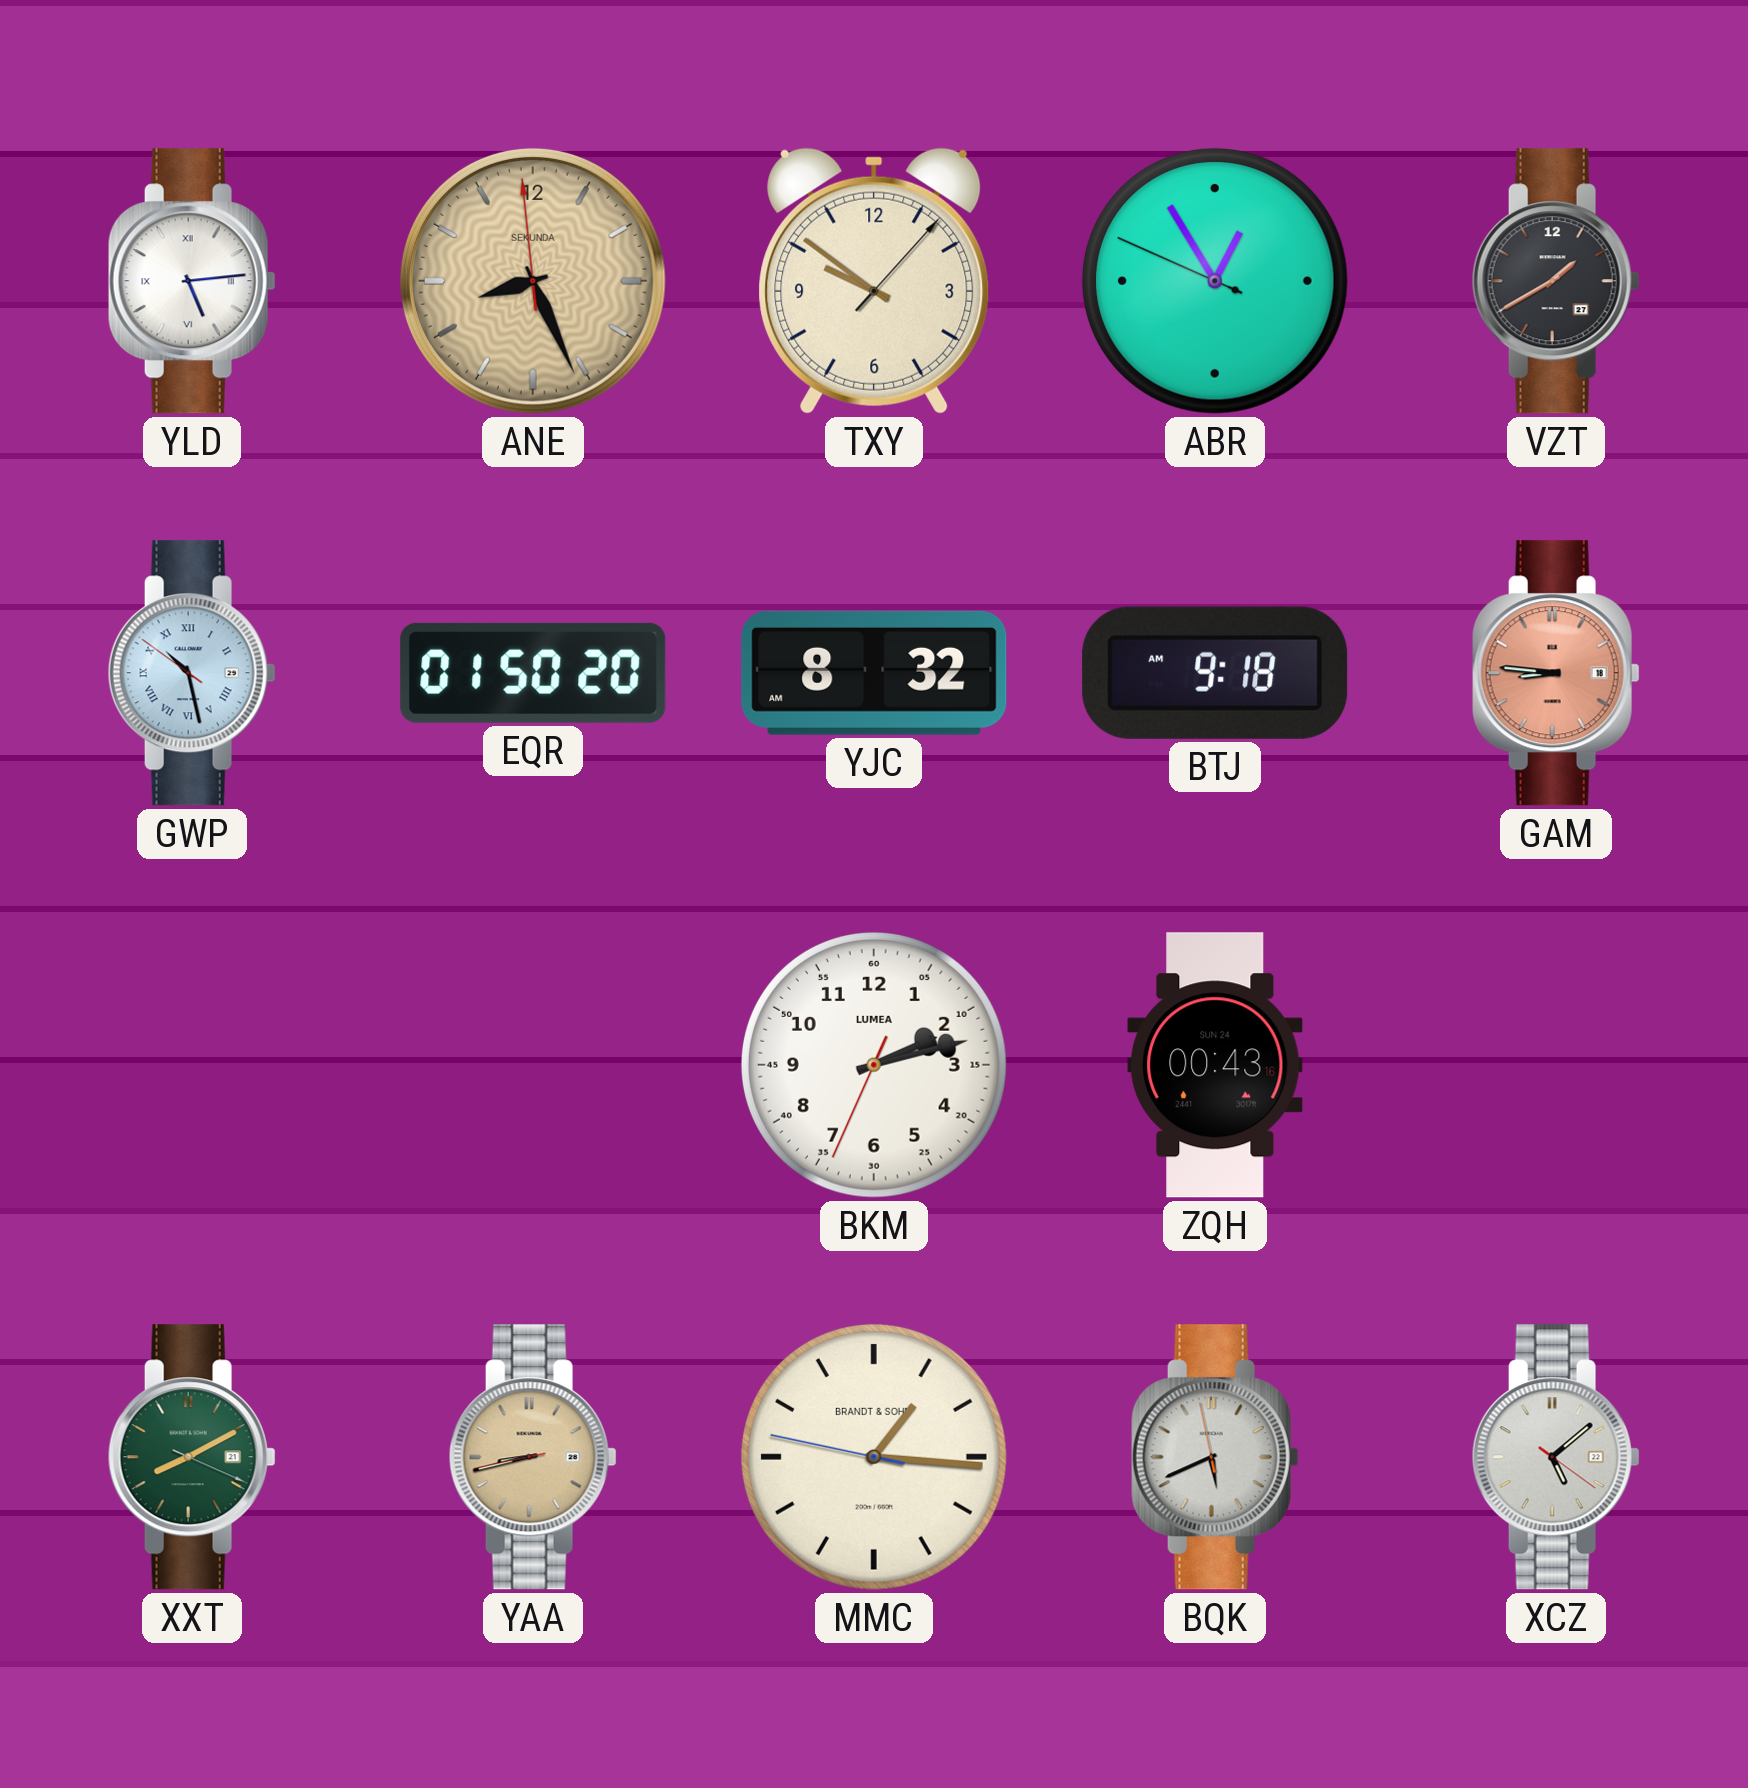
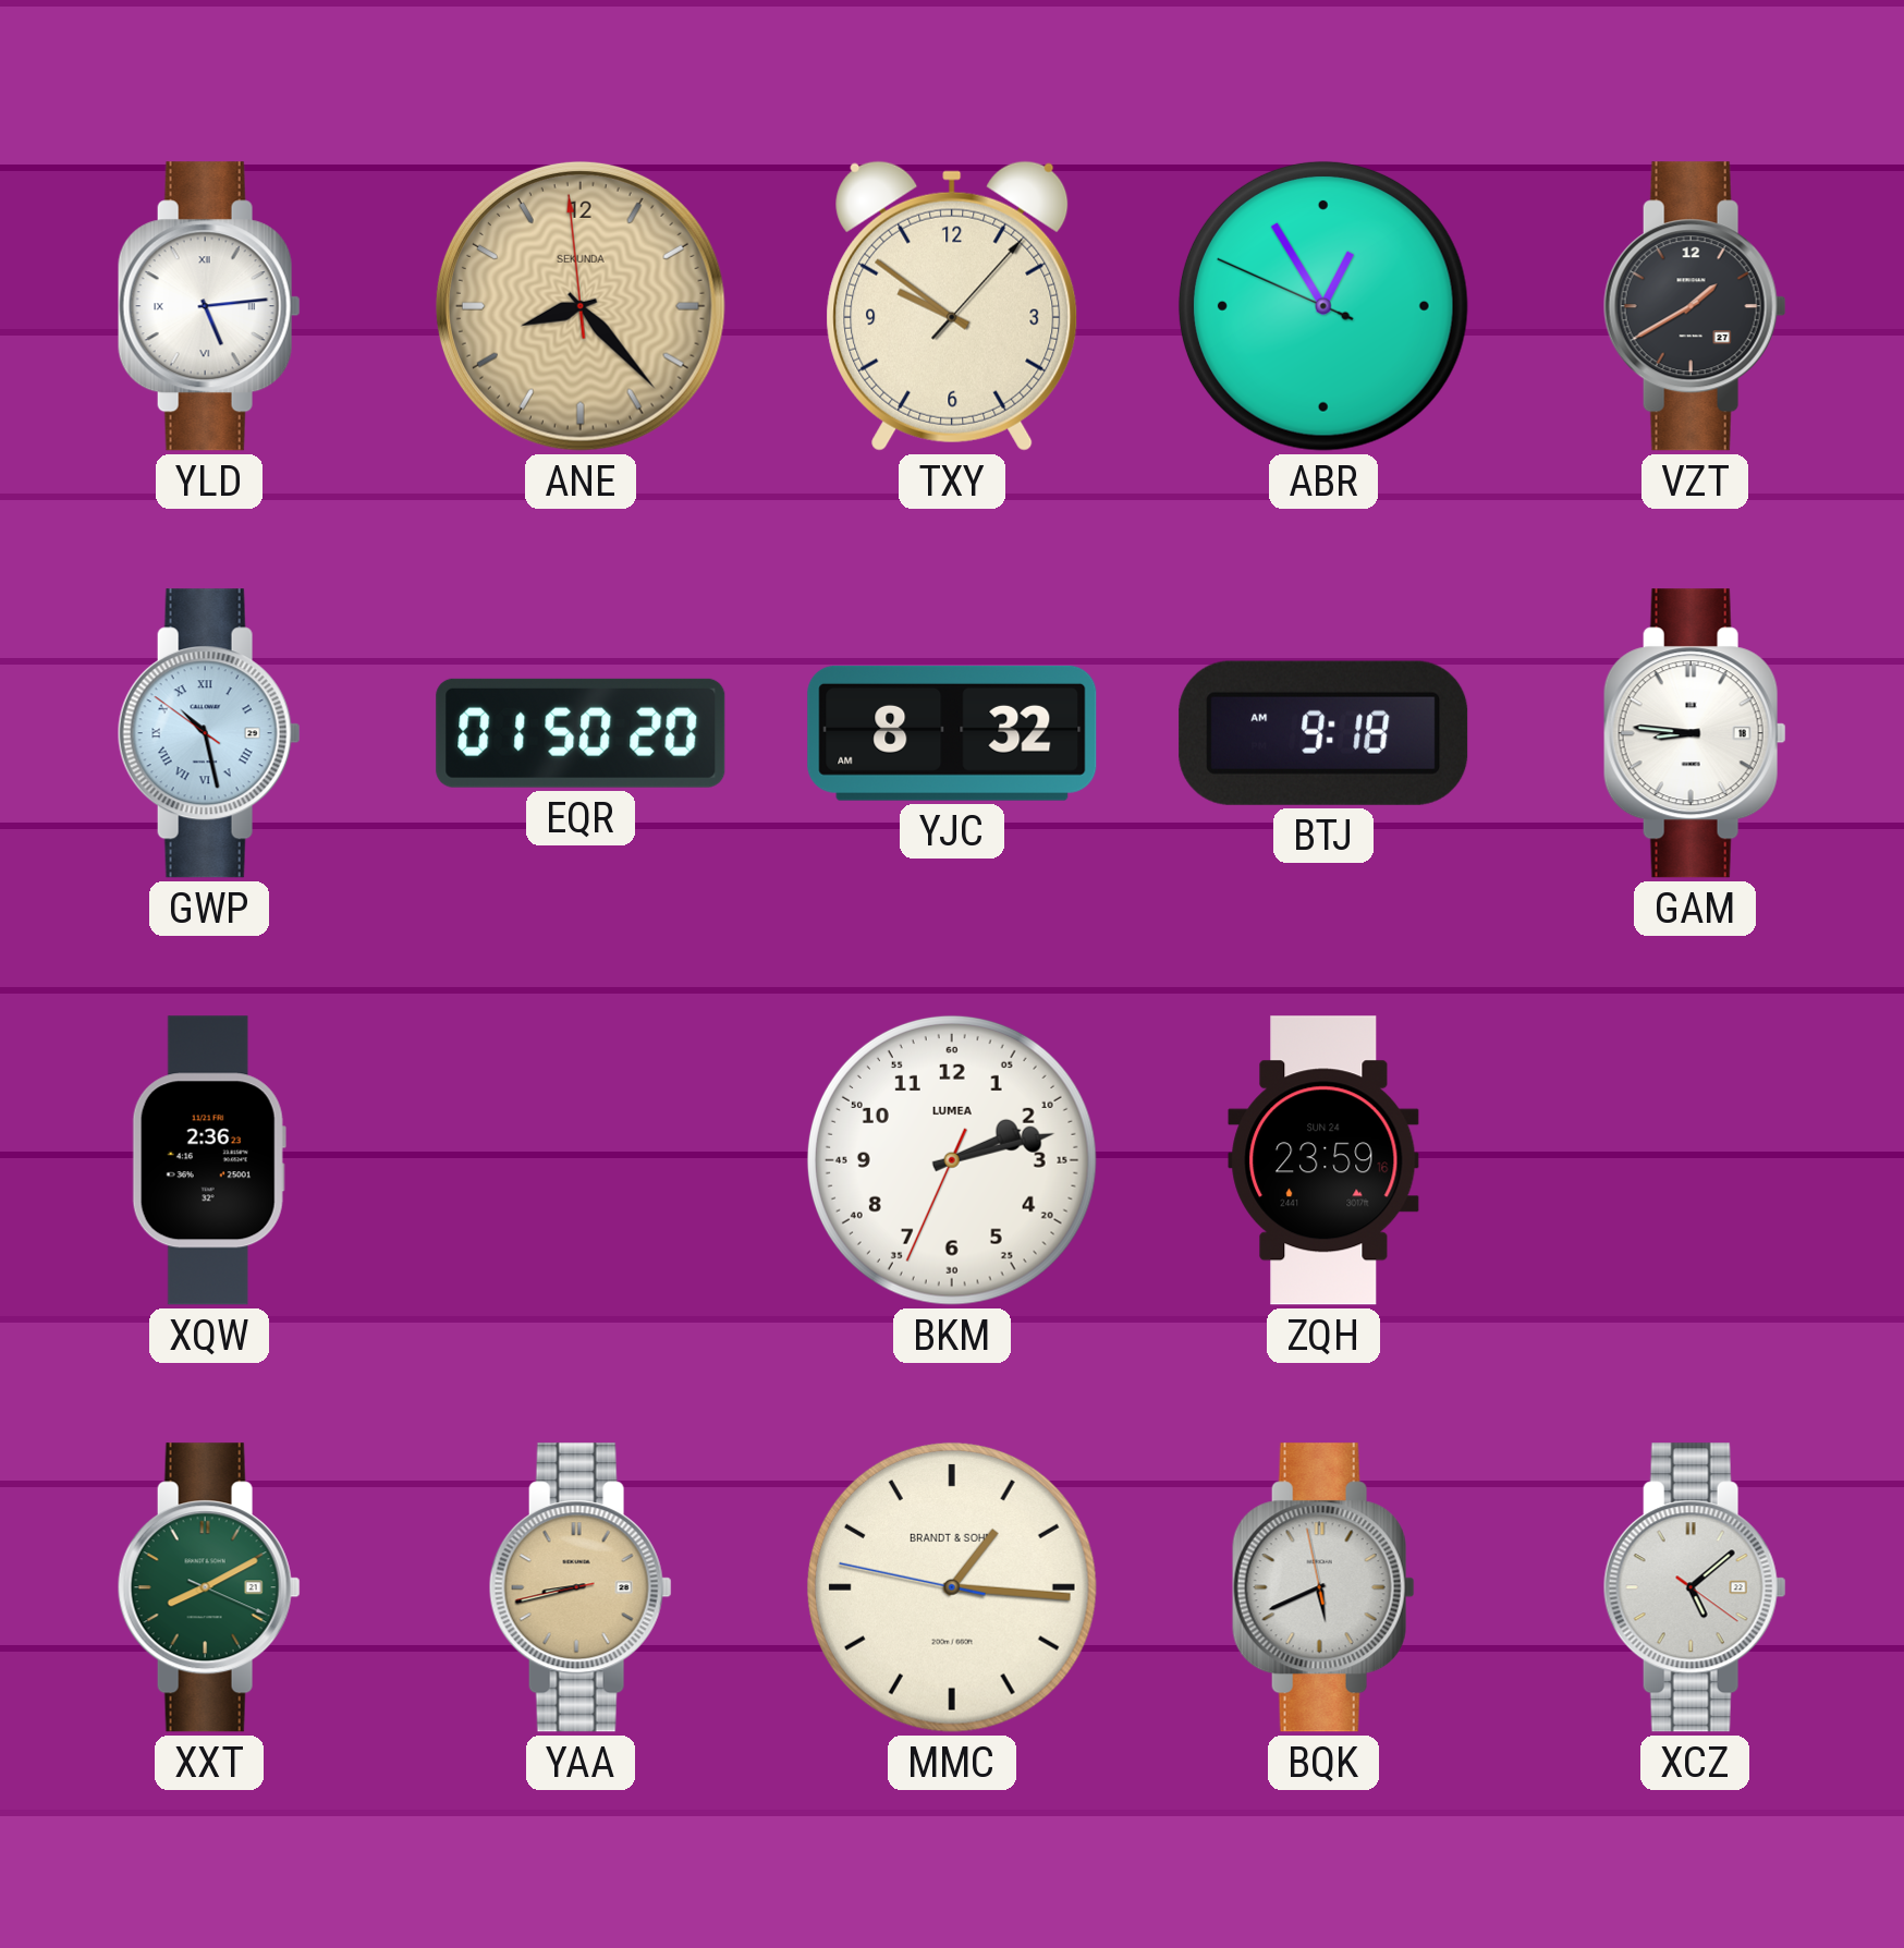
ANE: 8:25 -> 8:22 (581, 306)
GAM dial: salmon -> white (1695, 733)
XQW: none -> 2:36 (209, 1160)
ZQH: 00:43 -> 23:59 (1323, 1160)
